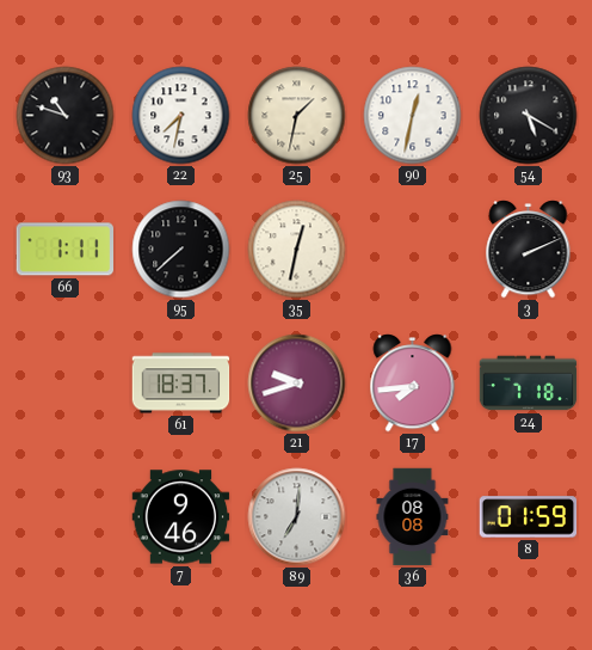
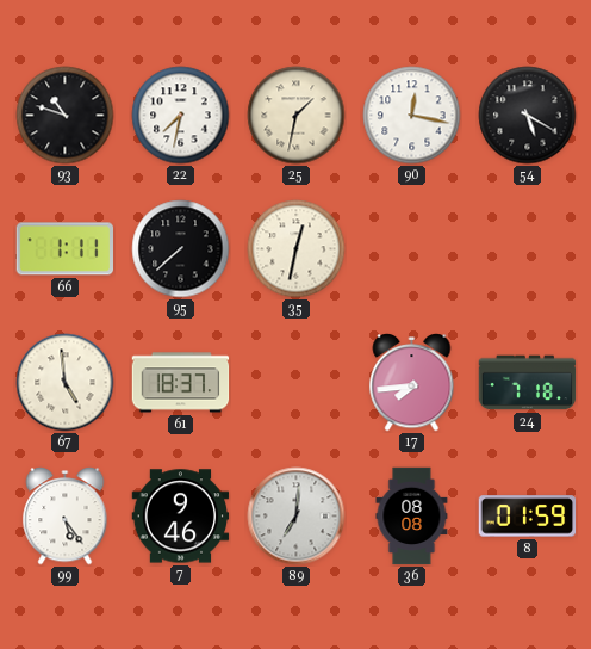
90: 12:32 -> 12:17 (412, 116)
3: 2:11 -> none (529, 250)
67: none -> 4:59 (66, 383)
21: 9:42 -> none (297, 384)
99: none -> 5:24 (66, 517)
